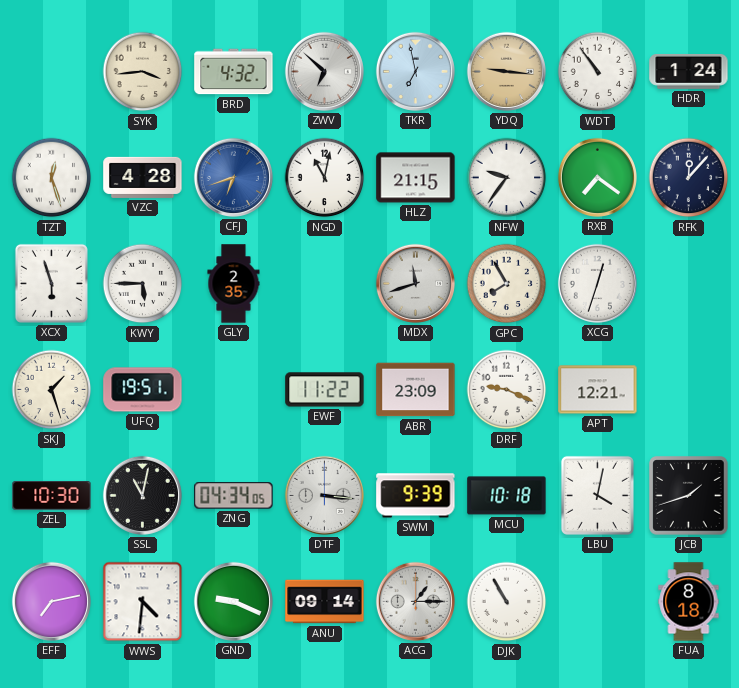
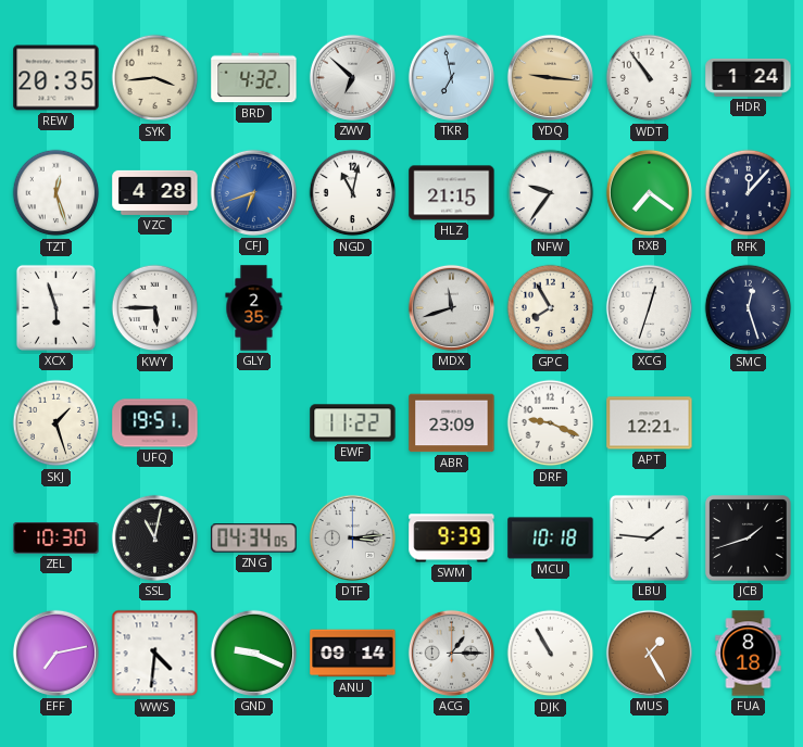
REW: none -> 20:35 (57, 78)
SMC: none -> 12:27 (749, 308)
DTF: 3:16 -> 3:14 (352, 537)
LBU: 4:02 -> 1:46 (649, 537)
MUS: none -> 1:25 (649, 653)
